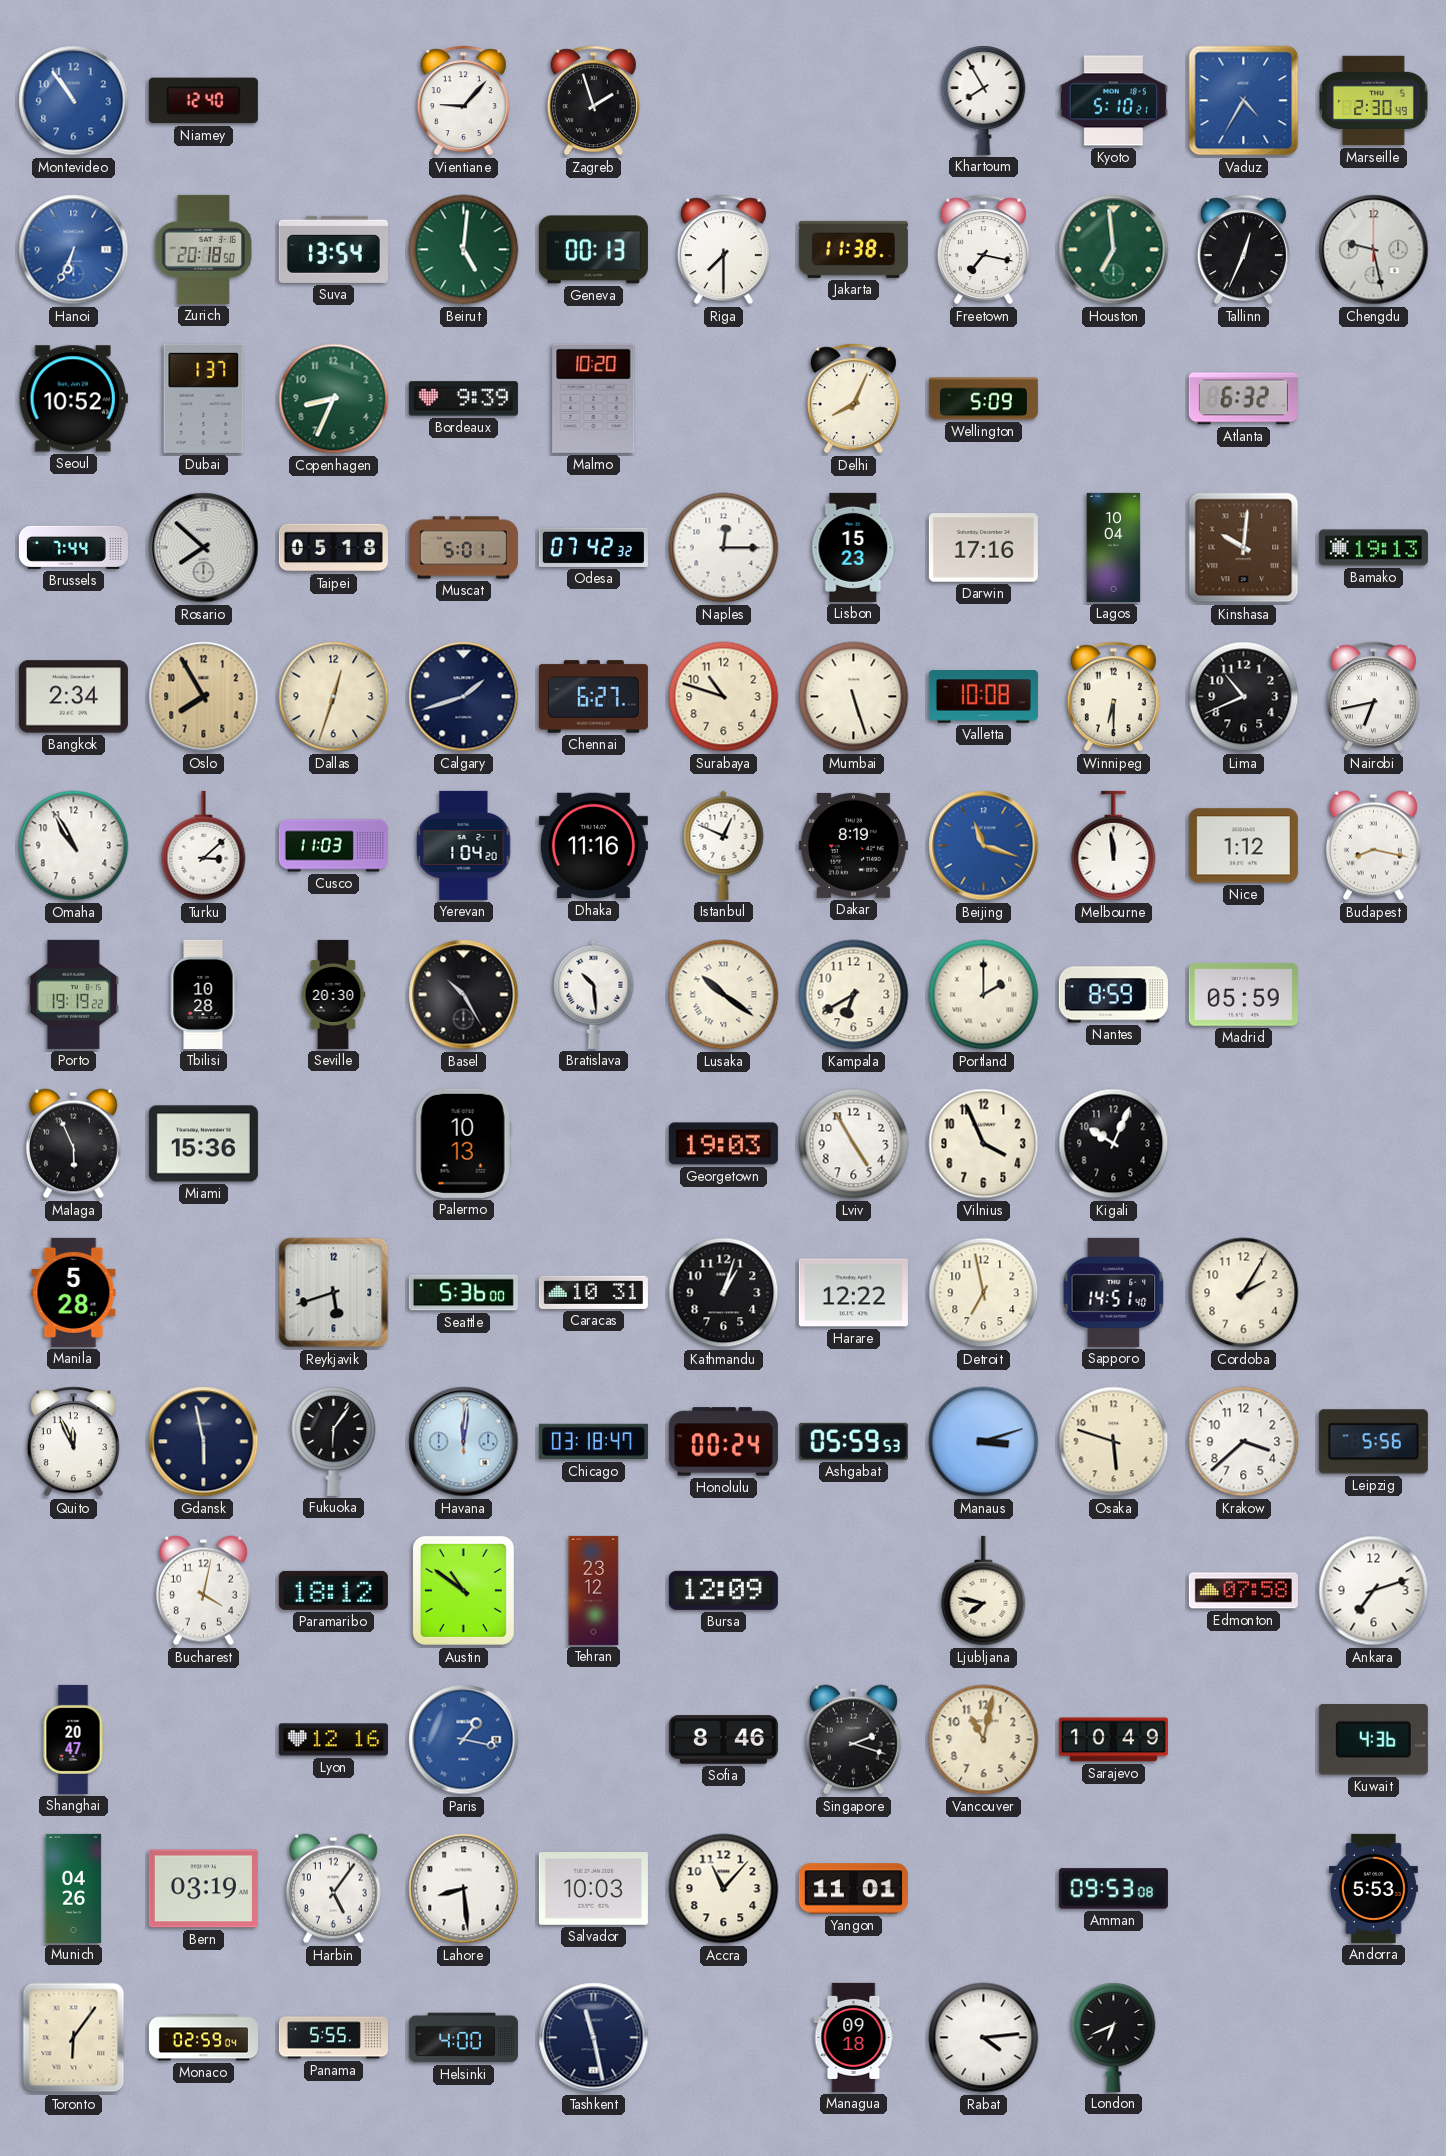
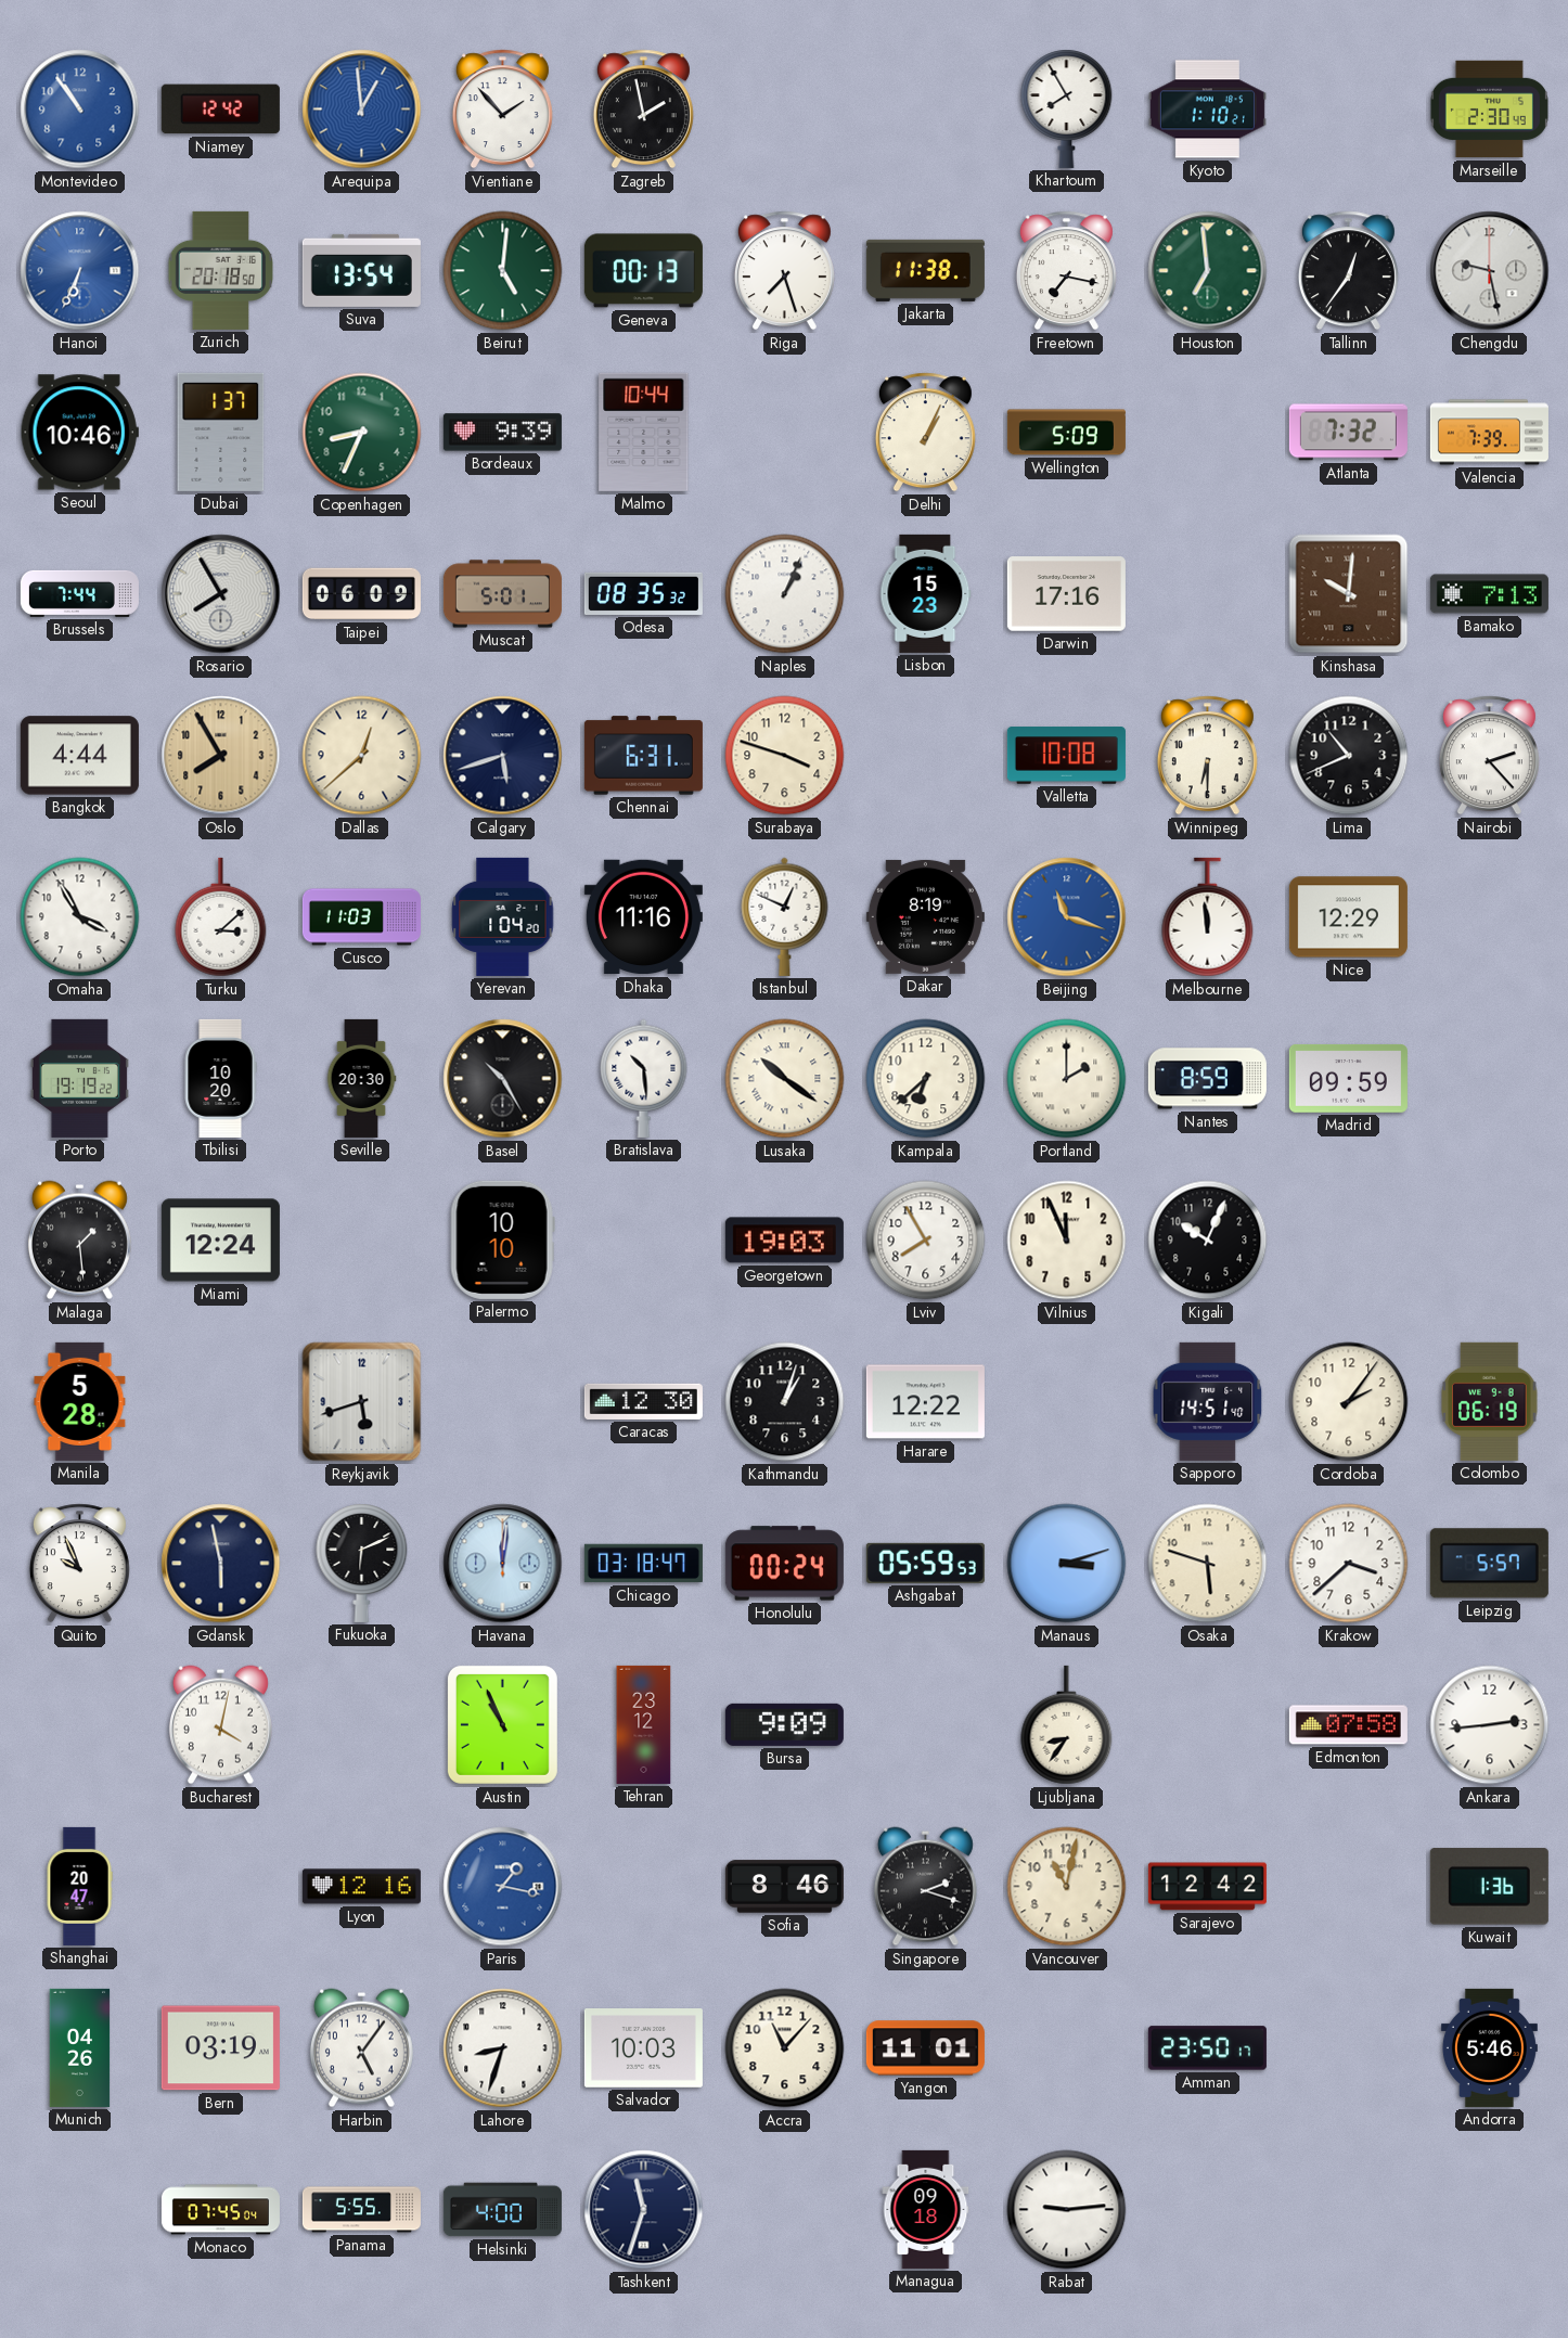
Niamey: 12:40 -> 12:42 (220, 110)
Arequipa: none -> 12:59 (362, 110)
Vientiane: 9:07 -> 1:53 (502, 110)
Zagreb: 1:57 -> 1:58 (643, 110)
Kyoto: 5:10 -> 1:10 (1207, 110)
Vaduz: 4:35 -> none (1244, 101)
Riga: 7:30 -> 7:27 (784, 271)
Tallinn: 12:34 -> 12:36 (1348, 271)
Seoul: 10:52 -> 10:46 (79, 433)
Malmo: 10:20 -> 10:44 (644, 432)
Delhi: 8:04 -> 1:04 (925, 433)
Atlanta: 6:32 -> 7:32 (1348, 433)
Valencia: none -> 7:39 (1489, 433)
Rosario: 7:52 -> 7:55 (221, 594)
Taipei: 05:18 -> 06:09 (361, 594)
Odesa: 07:42 -> 08:35 (643, 593)
Naples: 12:15 -> 1:04 (785, 594)
Lagos: 10:04 -> none (1114, 547)
Bamako: 19:13 -> 7:13 (1489, 594)
Bangkok: 2:34 -> 4:44 (79, 756)
Dallas: 12:33 -> 12:38 (362, 756)
Calgary: 1:42 -> 5:42 (503, 756)
Chennai: 6:27 -> 6:31 (643, 756)
Surabaya: 10:48 -> 3:48 (785, 756)
Mumbai: 5:27 -> none (854, 697)
Nairobi: 6:43 -> 2:23 (1489, 756)
Omaha: 10:55 -> 3:55 (80, 917)
Nice: 1:12 -> 12:29 (1348, 917)
Budapest: 8:17 -> none (1373, 846)
Tbilisi: 10:28 -> 10:20 (220, 1078)
Kampala: 6:40 -> 6:38 (926, 1079)
Madrid: 05:59 -> 09:59 (1348, 1078)
Malaga: 5:56 -> 1:29 (79, 1241)
Miami: 15:36 -> 12:24 (220, 1241)
Palermo: 10:13 -> 10:10 (502, 1239)
Lviv: 4:55 -> 7:55 (926, 1241)
Vilnius: 3:56 -> 11:56 (1067, 1241)
Seattle: 5:36 -> none (463, 1293)
Caracas: 10:31 -> 12:30 (643, 1401)
Detroit: 6:58 -> none (984, 1293)
Cordoba: 2:05 -> 2:06 (1349, 1402)
Colombo: none -> 06:19 (1490, 1401)
Quito: 11:56 -> 9:56 (79, 1564)
Fukuoka: 6:06 -> 6:11 (362, 1563)
Leipzig: 5:56 -> 5:57 (1489, 1564)
Paramaribo: 18:12 -> none (333, 1590)
Austin: 10:51 -> 10:56 (502, 1724)
Bursa: 12:09 -> 9:09 (784, 1724)
Ljubljana: 7:47 -> 8:36 (1067, 1725)
Ankara: 7:12 -> 2:44 (1490, 1725)
Sarajevo: 10:49 -> 12:42 (1207, 1887)
Kuwait: 4:36 -> 1:36 (1489, 1887)
Lahore: 8:29 -> 8:33 (503, 2048)
Amman: 09:53 -> 23:50 (1207, 2048)
Andorra: 5:53 -> 5:46 (1489, 2047)
Toronto: 6:06 -> none (74, 2038)
Monaco: 02:59 -> 07:45 (220, 2210)
Tashkent: 11:28 -> 11:33 (644, 2210)
Rabat: 4:14 -> 9:14 (1067, 2210)
London: 6:41 -> none (1114, 2037)
